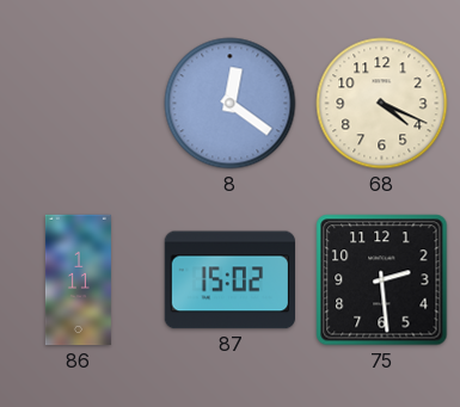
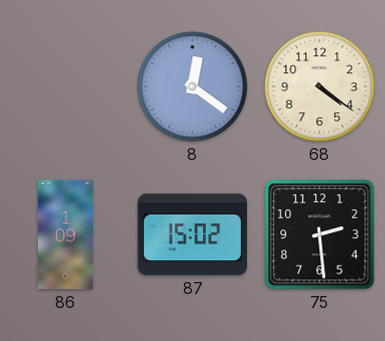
68: 4:19 -> 4:21 (320, 87)
86: 1:11 -> 1:09 (65, 235)
